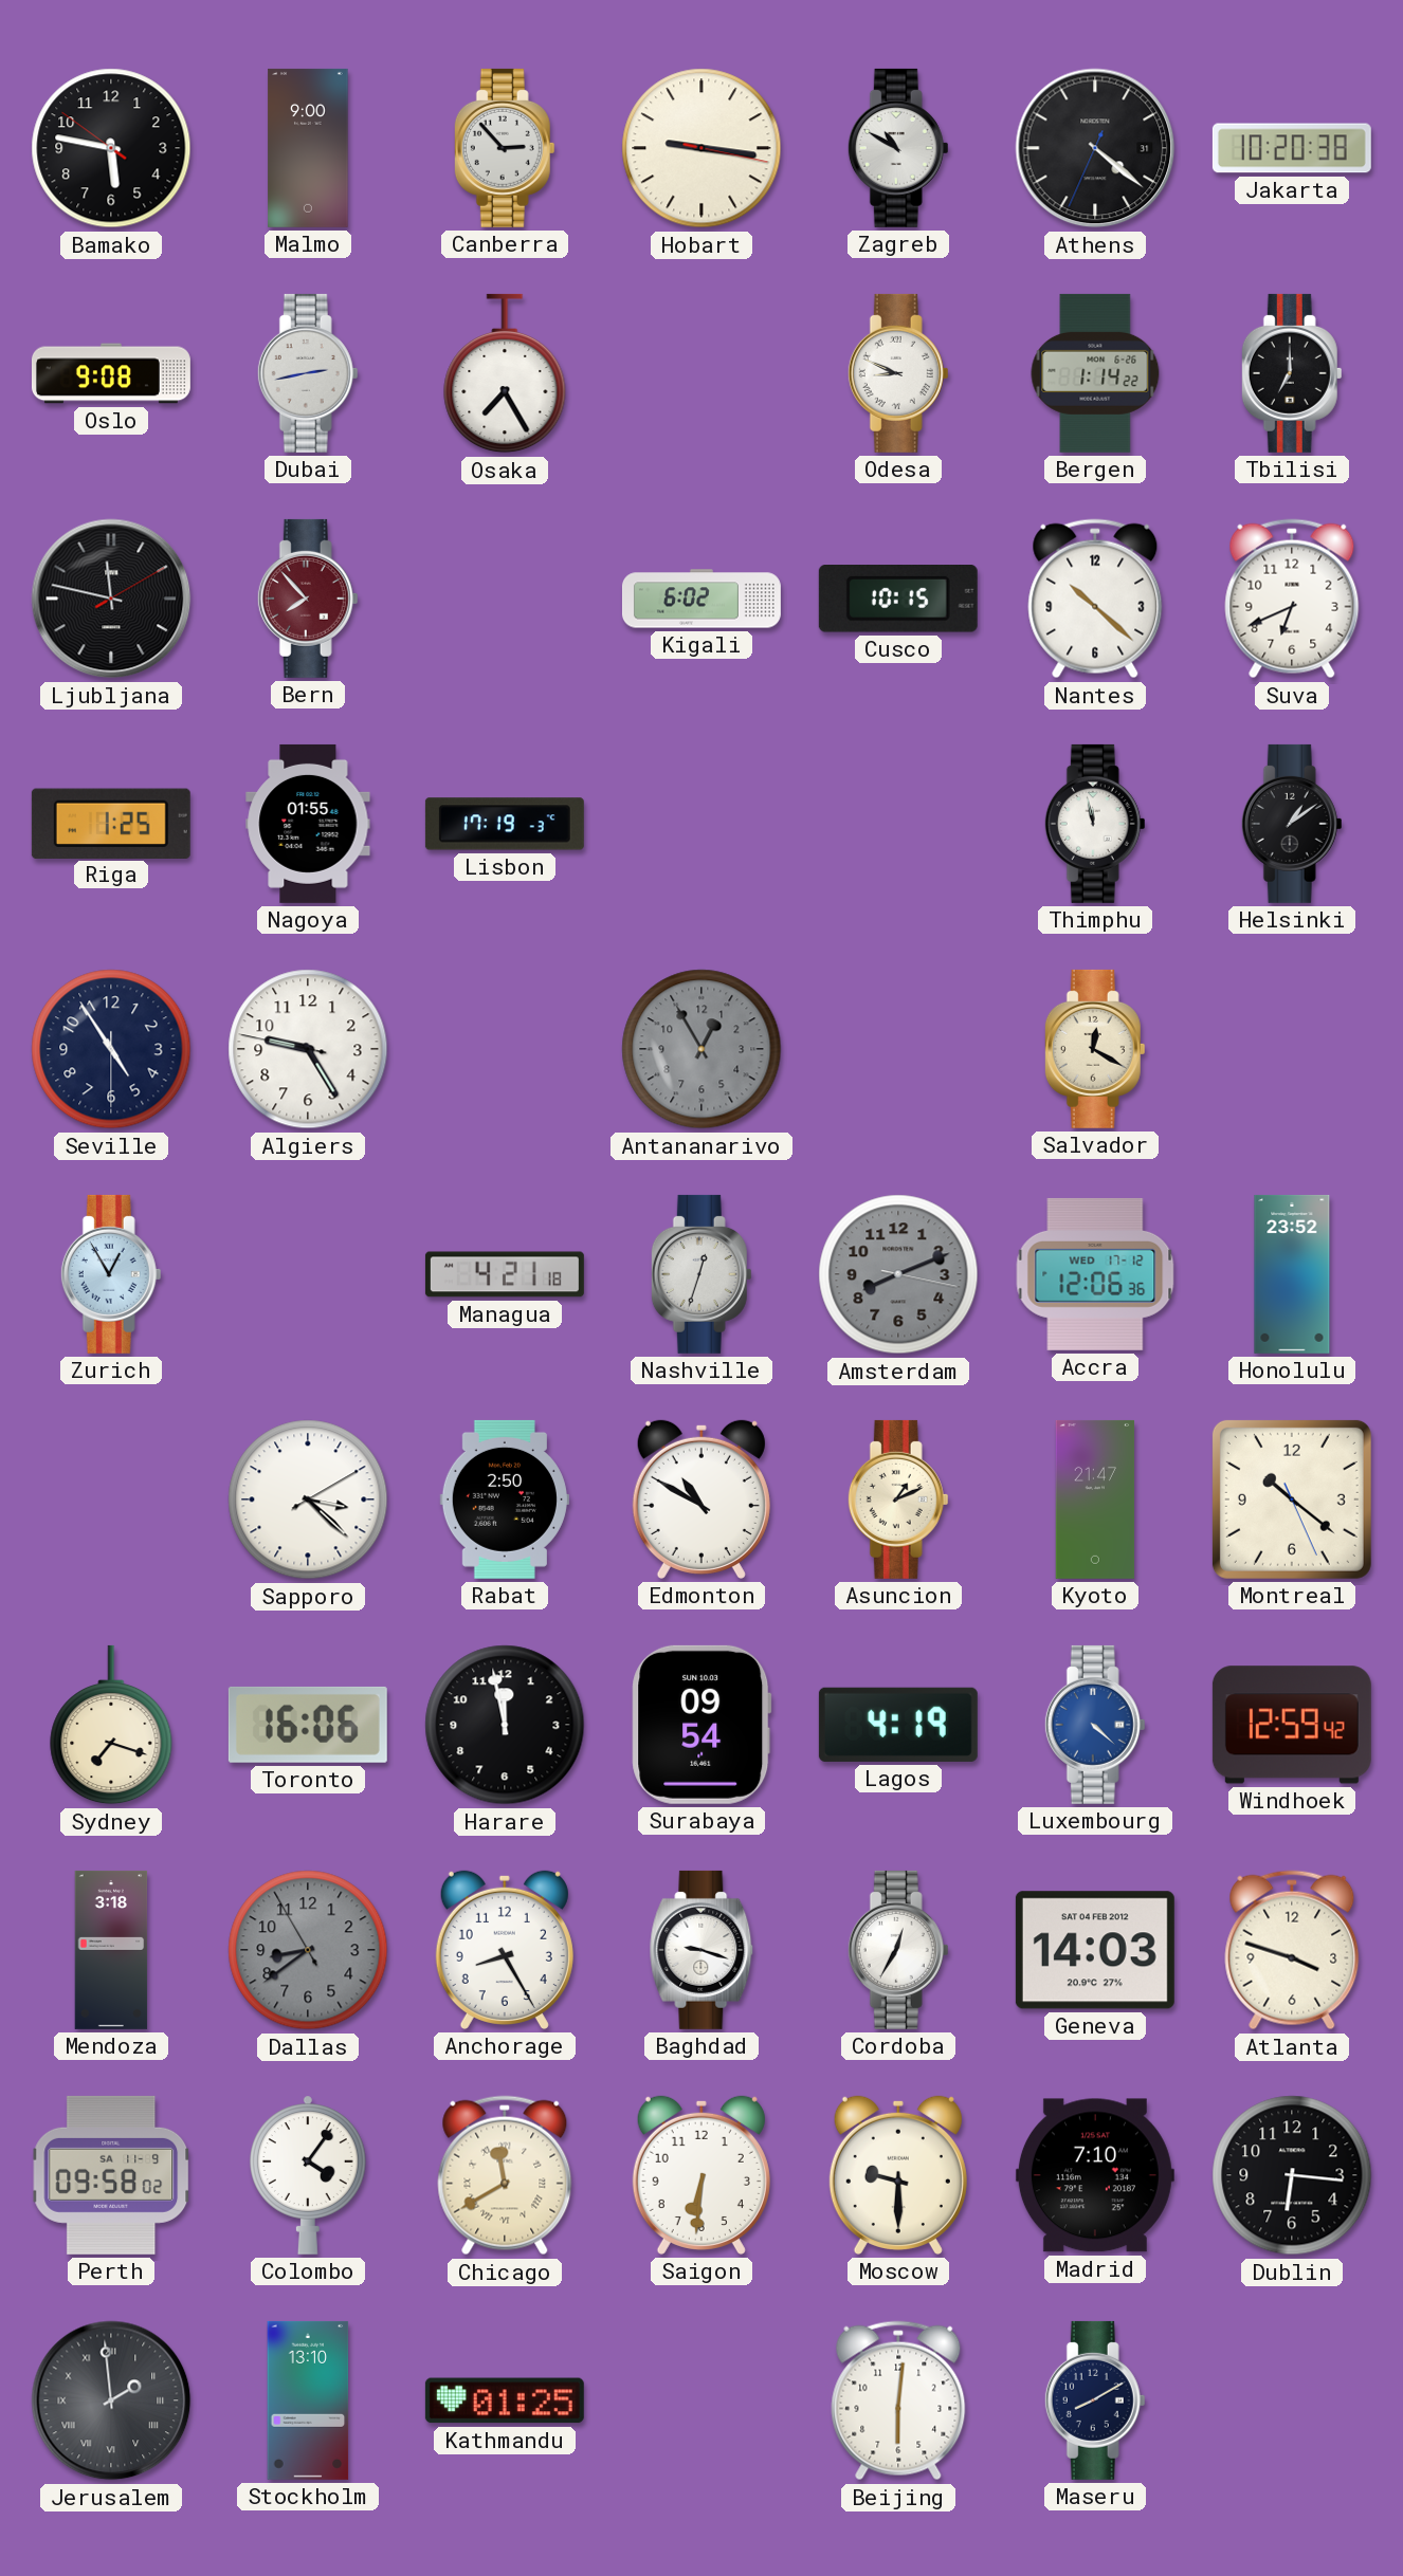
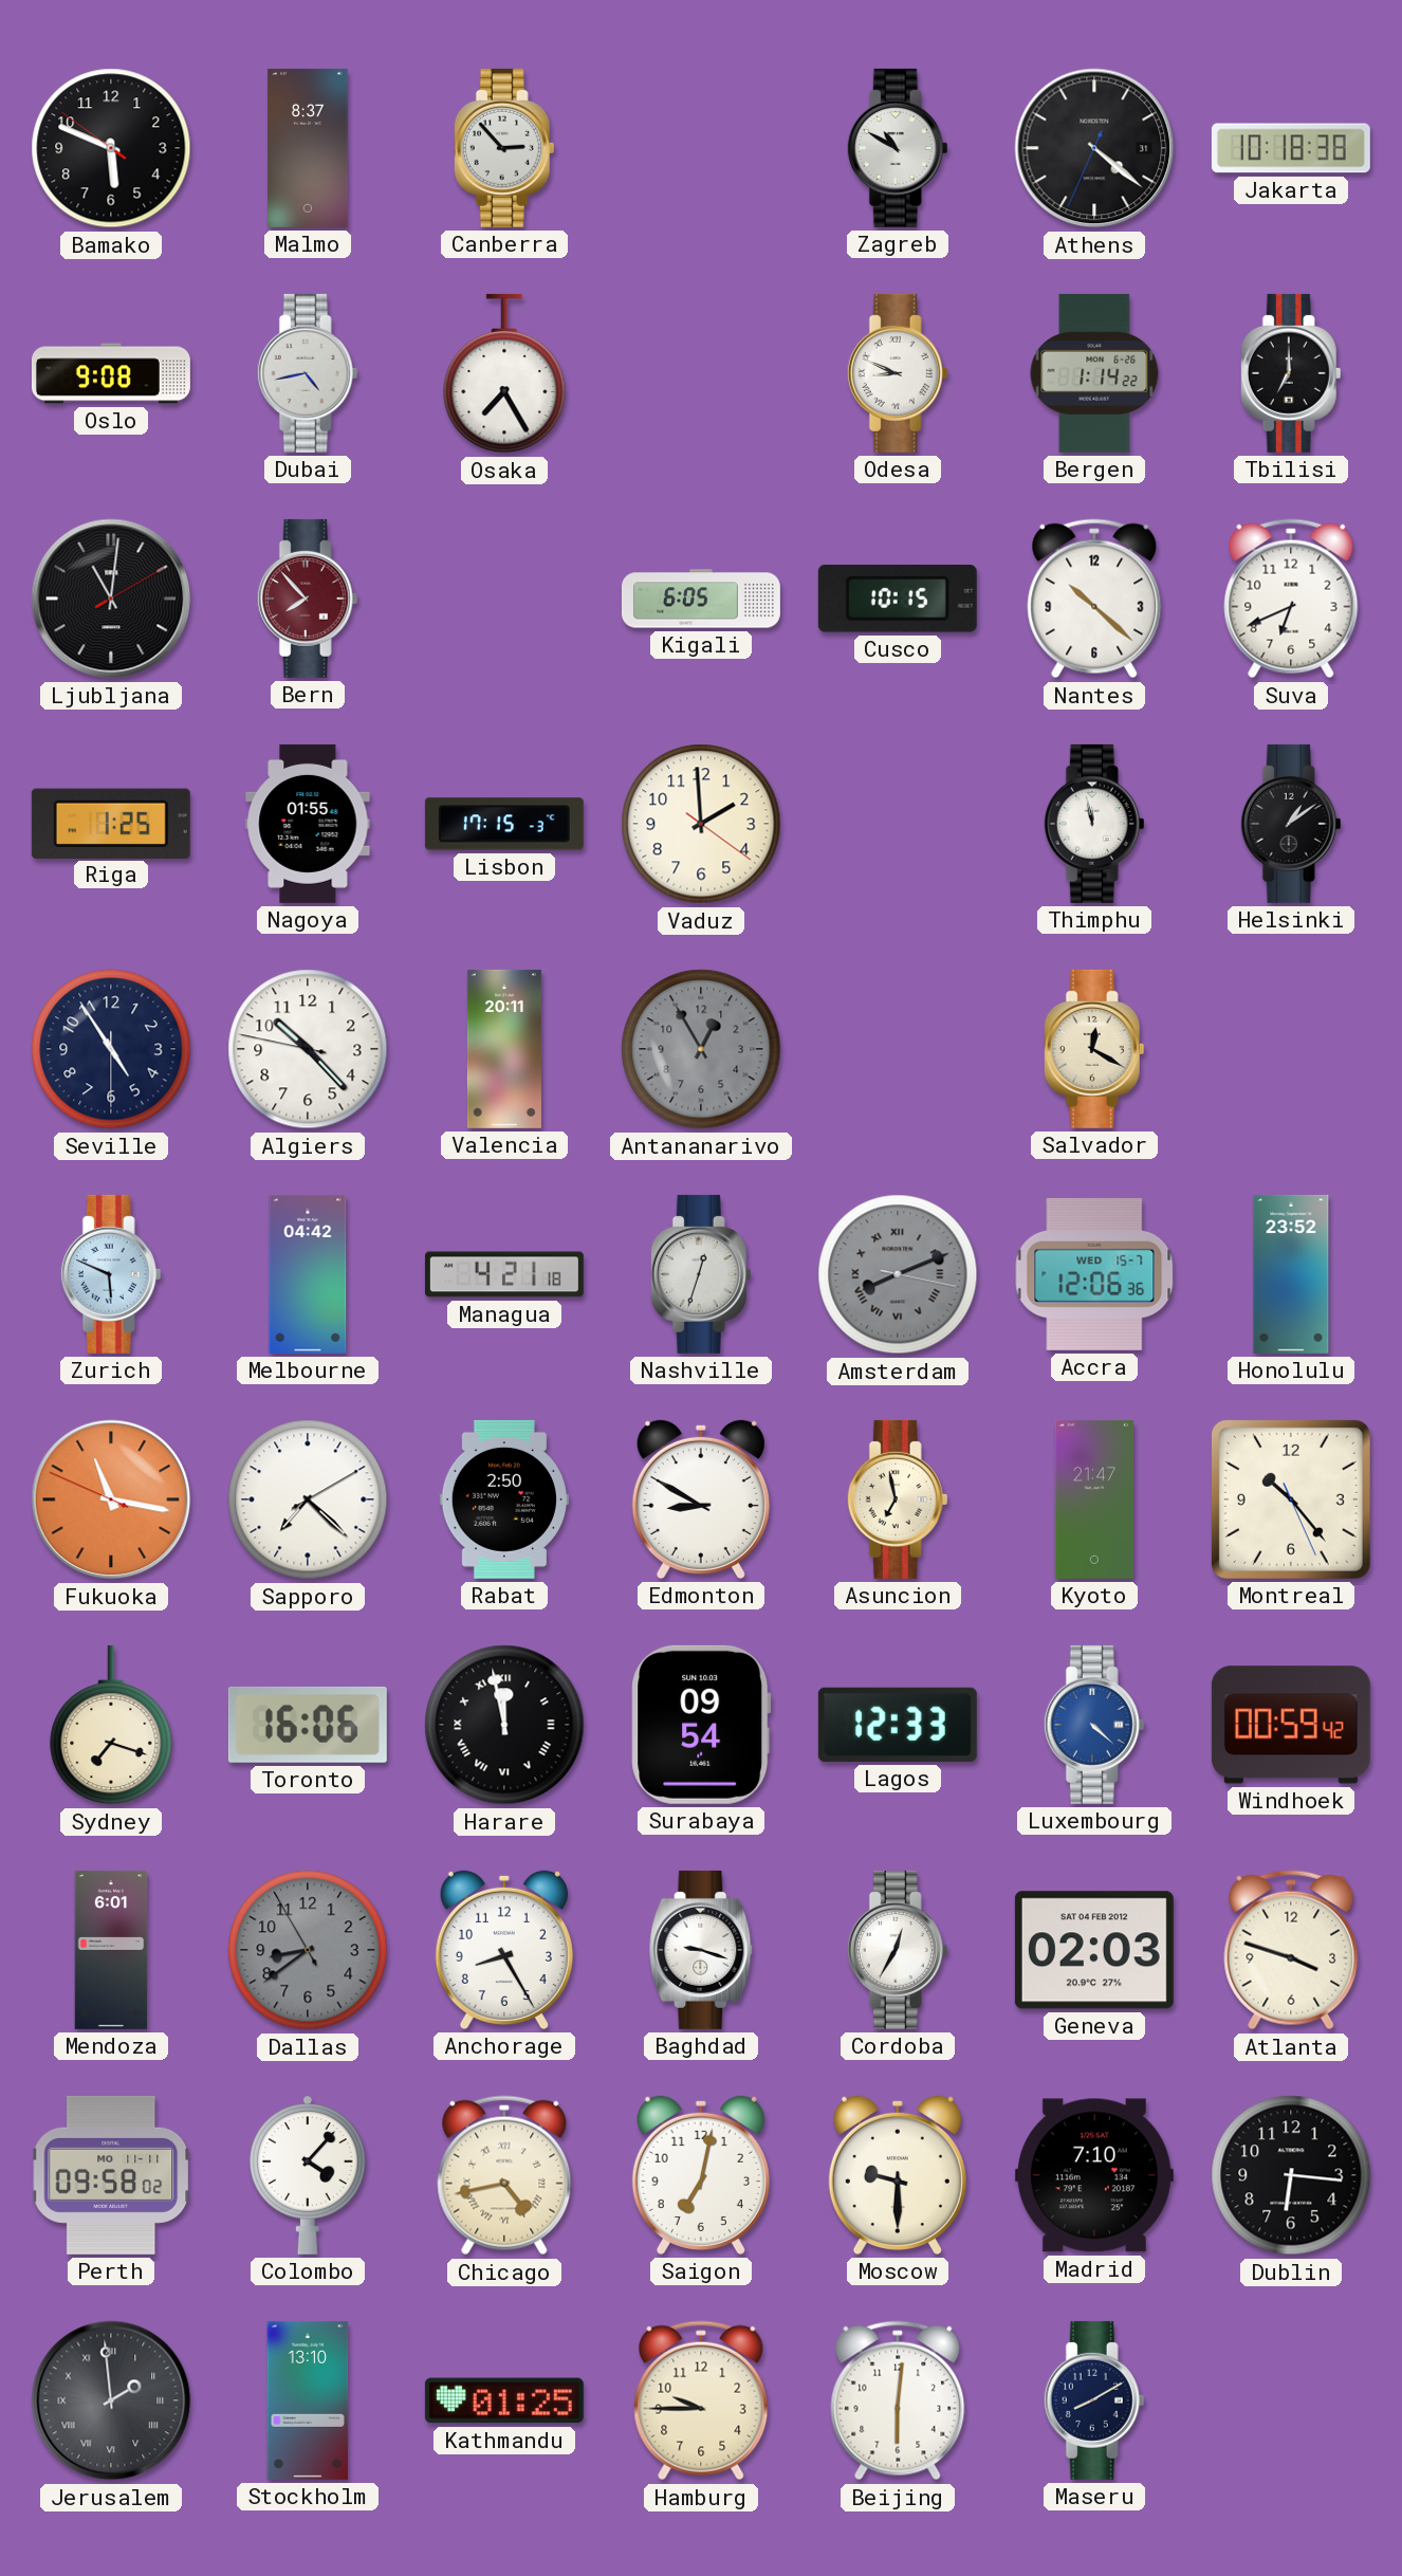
Bamako: 5:46 -> 5:48 (111, 148)
Malmo: 9:00 -> 8:37 (308, 148)
Hobart: 9:16 -> none (701, 148)
Jakarta: 10:20 -> 10:18 (1291, 148)
Dubai: 2:43 -> 4:43 (308, 373)
Ljubljana: 11:47 -> 11:01 (111, 599)
Kigali: 6:02 -> 6:05 (701, 599)
Lisbon: 17:19 -> 17:15 (504, 824)
Vaduz: none -> 1:59 (701, 824)
Algiers: 9:24 -> 10:22 (308, 1049)
Valencia: none -> 20:11 (504, 1049)
Zurich: 12:55 -> 5:49 (111, 1274)
Melbourne: none -> 04:42 (308, 1274)
Amsterdam numerals: Arabic -> Roman (898, 1274)
Accra date: WED 17-12 -> WED 15-7 (1094, 1274)
Fukuoka: none -> 11:16 (111, 1499)
Sapporo: 3:22 -> 7:22 (308, 1499)
Edmonton: 10:50 -> 8:50 (701, 1499)
Asuncion: 1:11 -> 6:58 (898, 1499)
Montreal: 10:21 -> 10:23 (1291, 1499)
Harare numerals: Arabic -> Roman (504, 1725)
Lagos: 4:19 -> 12:33 (898, 1725)
Windhoek: 12:59 -> 00:59 (1291, 1725)
Mendoza: 3:18 -> 6:01 (111, 1950)
Geneva: 14:03 -> 02:03 (1094, 1950)
Perth date: SA 11-9 -> MO 11-11 (111, 2175)
Colombo: 4:06 -> 4:07 (308, 2175)
Chicago: 11:40 -> 4:43 (504, 2175)
Saigon: 6:31 -> 7:02 (701, 2175)
Hamburg: none -> 9:45 (701, 2400)
